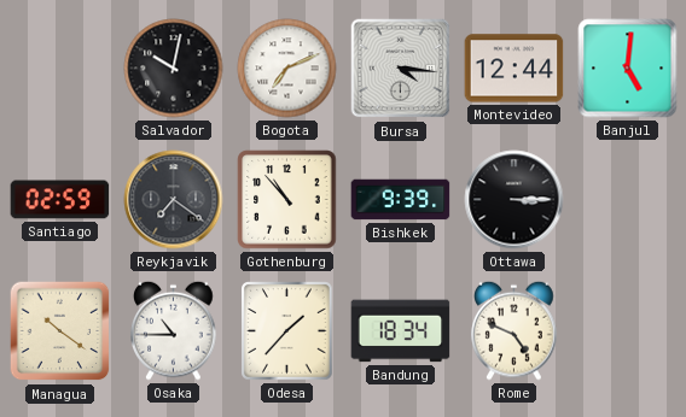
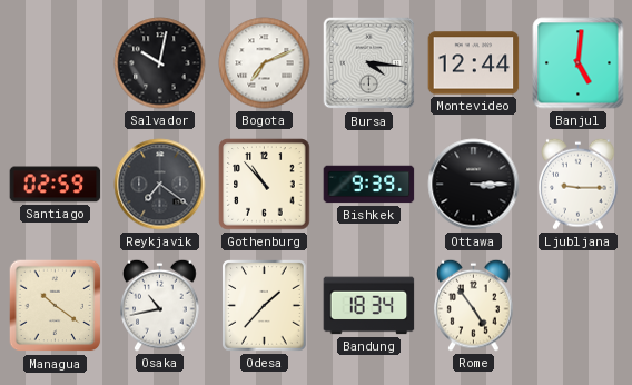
Ljubljana: none -> 9:15 (579, 184)
Osaka: 10:45 -> 10:43 (160, 305)
Rome: 4:49 -> 4:54 (474, 305)
